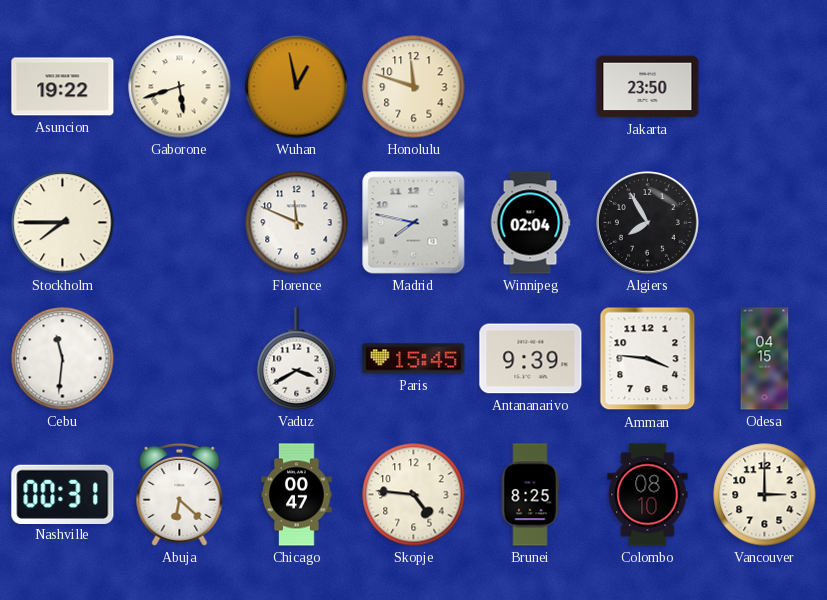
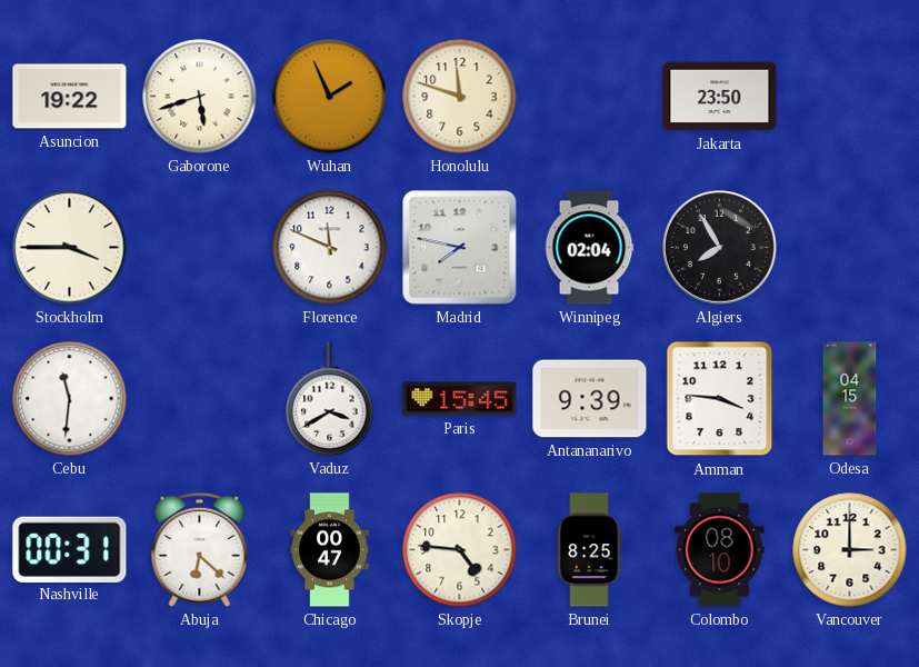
Wuhan: 12:58 -> 1:56 (330, 97)
Stockholm: 7:45 -> 3:45 (70, 248)
